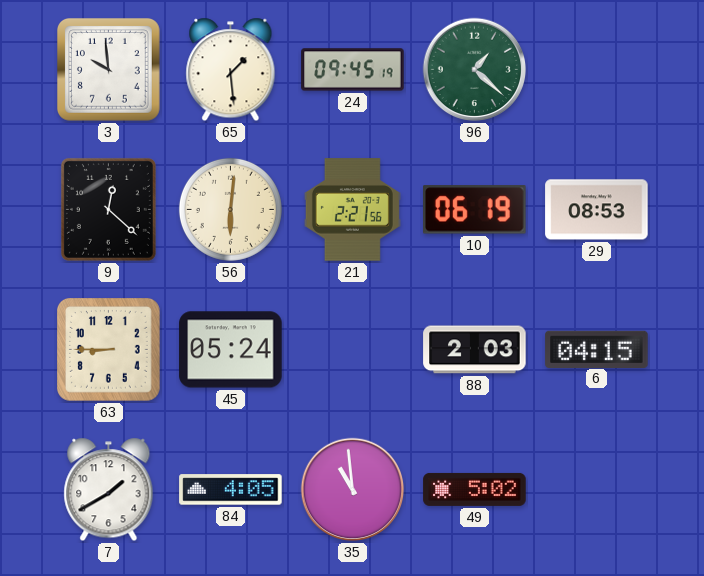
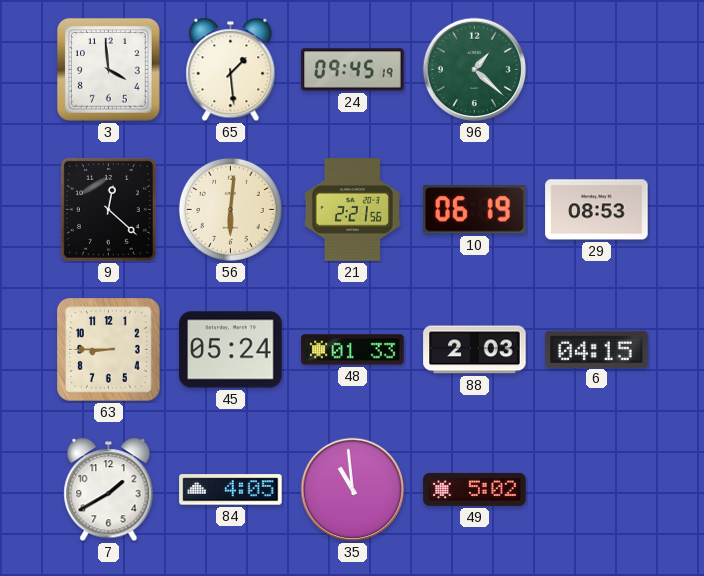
3: 9:59 -> 3:59 (109, 70)
48: none -> 01:33 (353, 350)
